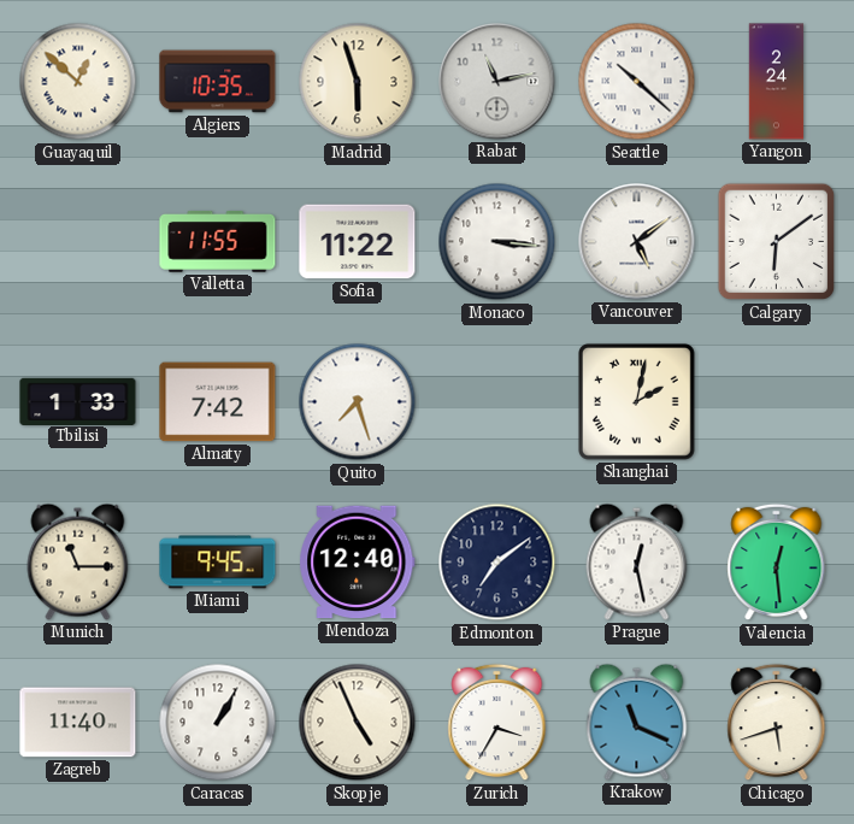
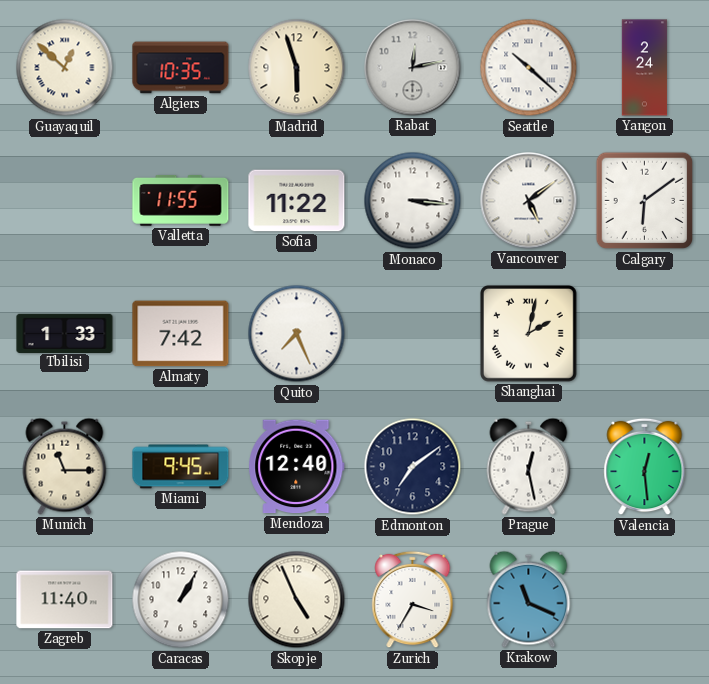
Rabat: 11:13 -> 12:13 (413, 68)
Quito: 7:27 -> 7:26 (297, 334)
Chicago: 5:42 -> none (777, 723)
